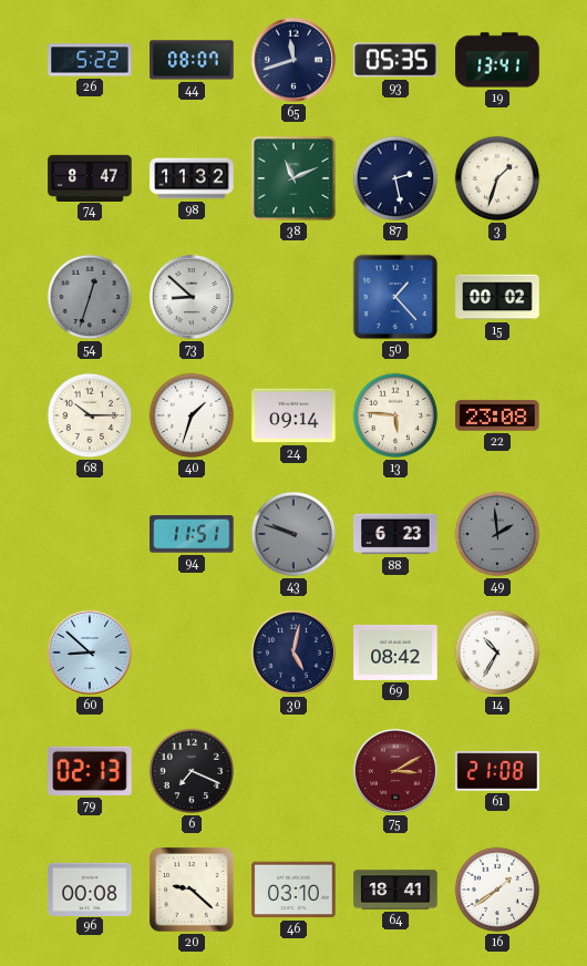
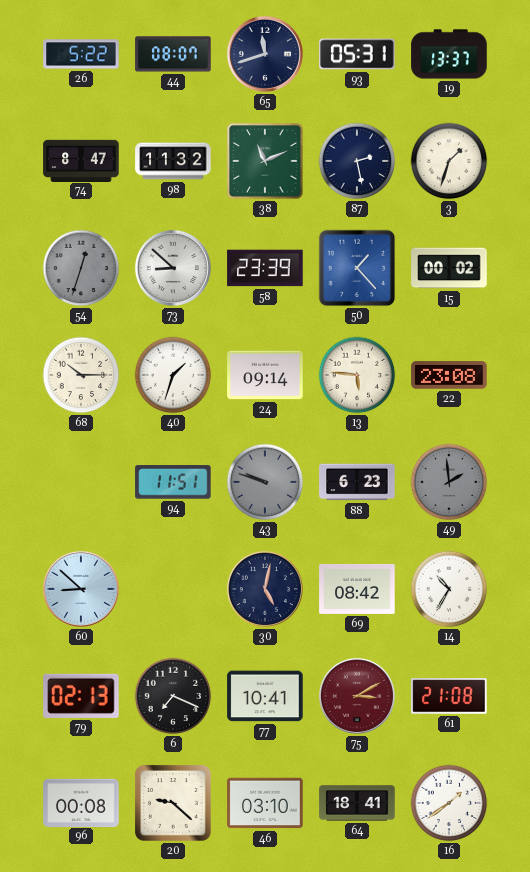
93: 05:35 -> 05:31 (357, 54)
19: 13:41 -> 13:37 (449, 54)
58: none -> 23:39 (265, 268)
77: none -> 10:41 (265, 696)
